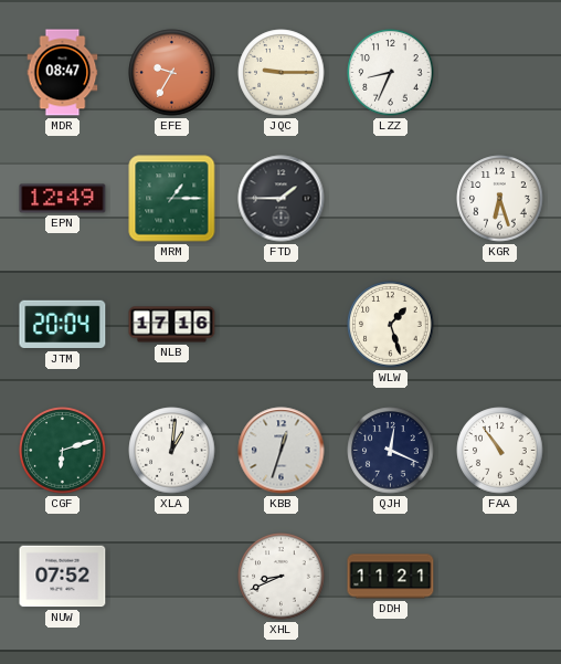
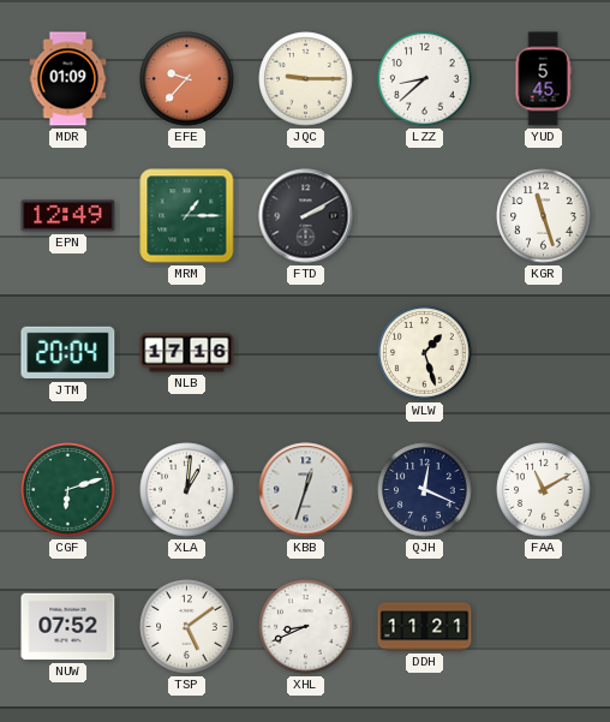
MDR: 08:47 -> 01:09 (68, 79)
EFE: 9:35 -> 9:37 (187, 79)
LZZ: 8:34 -> 8:38 (425, 79)
YUD: none -> 5:45 (543, 79)
FTD: 1:45 -> 2:10 (306, 216)
KGR: 6:27 -> 11:27 (544, 216)
FAA: 10:54 -> 11:10 (544, 490)
TSP: none -> 5:09 (187, 627)
